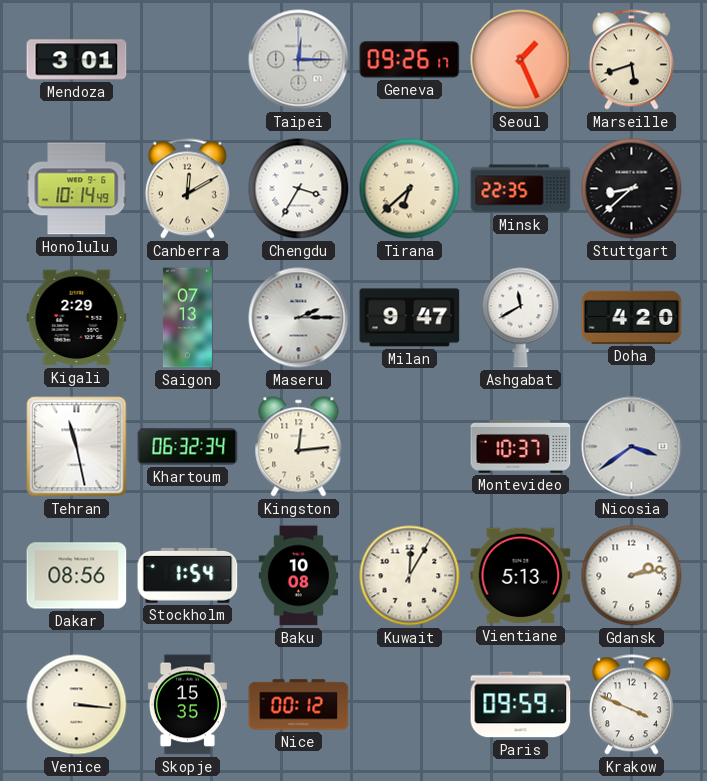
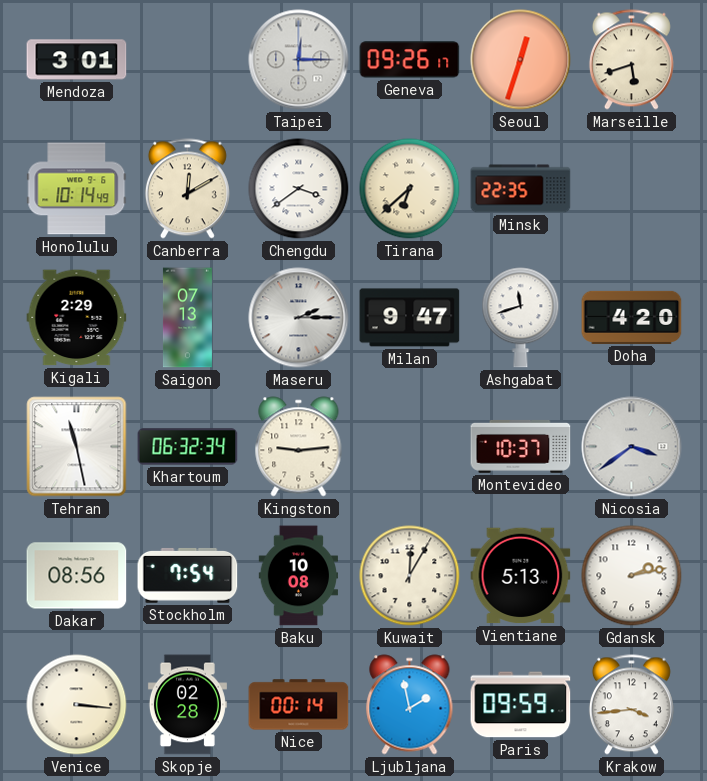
Seoul: 1:26 -> 12:33 (521, 60)
Chengdu: 3:35 -> 3:39 (299, 189)
Stuttgart: 8:38 -> none (632, 189)
Ashgabat: 11:40 -> 11:42 (521, 318)
Kingston: 12:14 -> 9:14 (299, 447)
Stockholm: 1:54 -> 7:54 (188, 575)
Skopje: 15:35 -> 02:28 (187, 705)
Nice: 00:12 -> 00:14 (299, 705)
Ljubljana: none -> 1:58 (410, 705)
Krakow: 3:49 -> 3:44 (631, 705)
